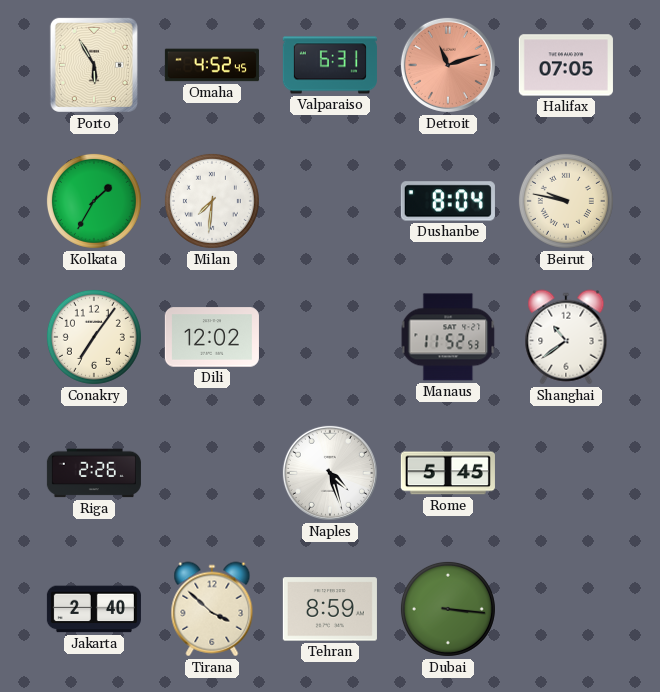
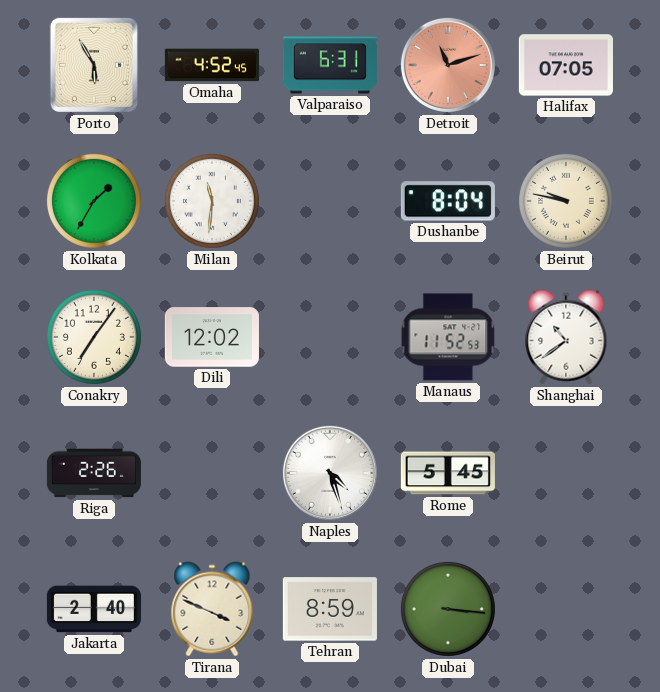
Milan: 7:31 -> 11:31 (212, 201)
Tirana: 3:52 -> 3:49 (212, 609)
